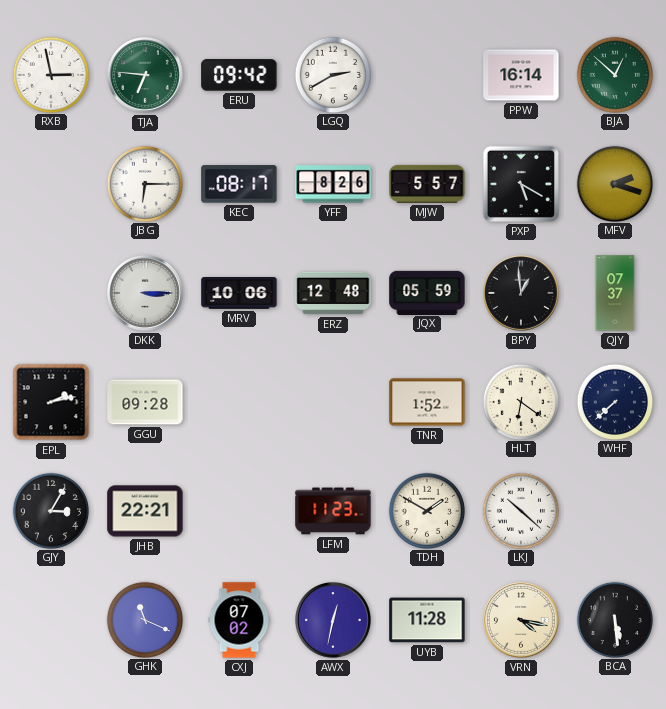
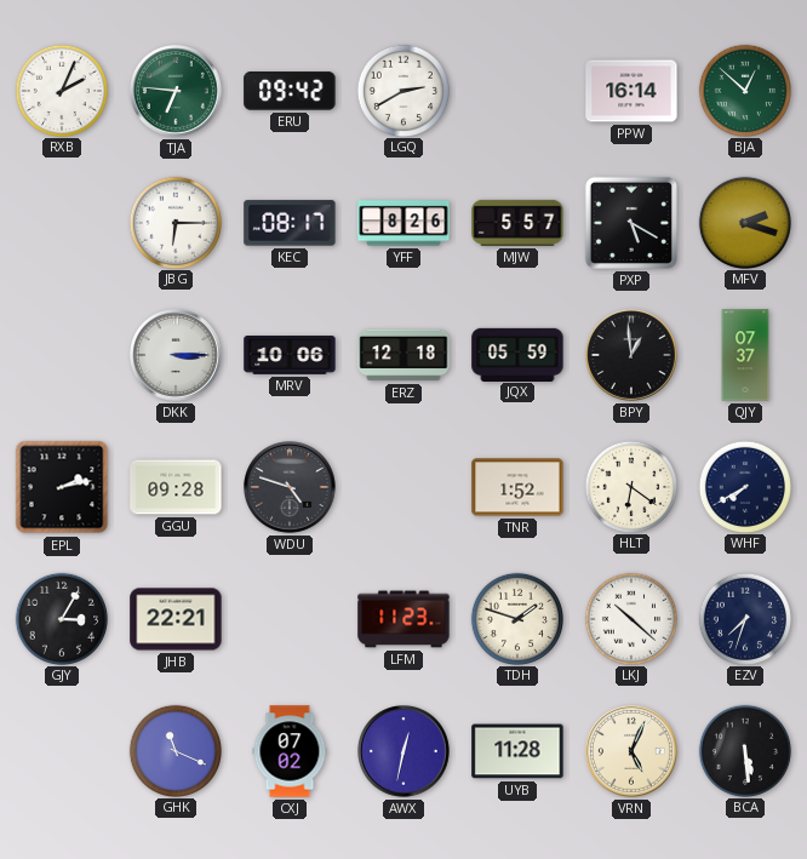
RXB: 2:58 -> 2:04 (61, 90)
ERZ: 12:48 -> 12:18 (403, 355)
WDU: none -> 4:48 (291, 488)
WHF: 7:38 -> 7:40 (744, 486)
TDH: 1:50 -> 1:48 (516, 618)
EZV: none -> 7:33 (744, 618)
VRN: 4:17 -> 5:04 (633, 752)
